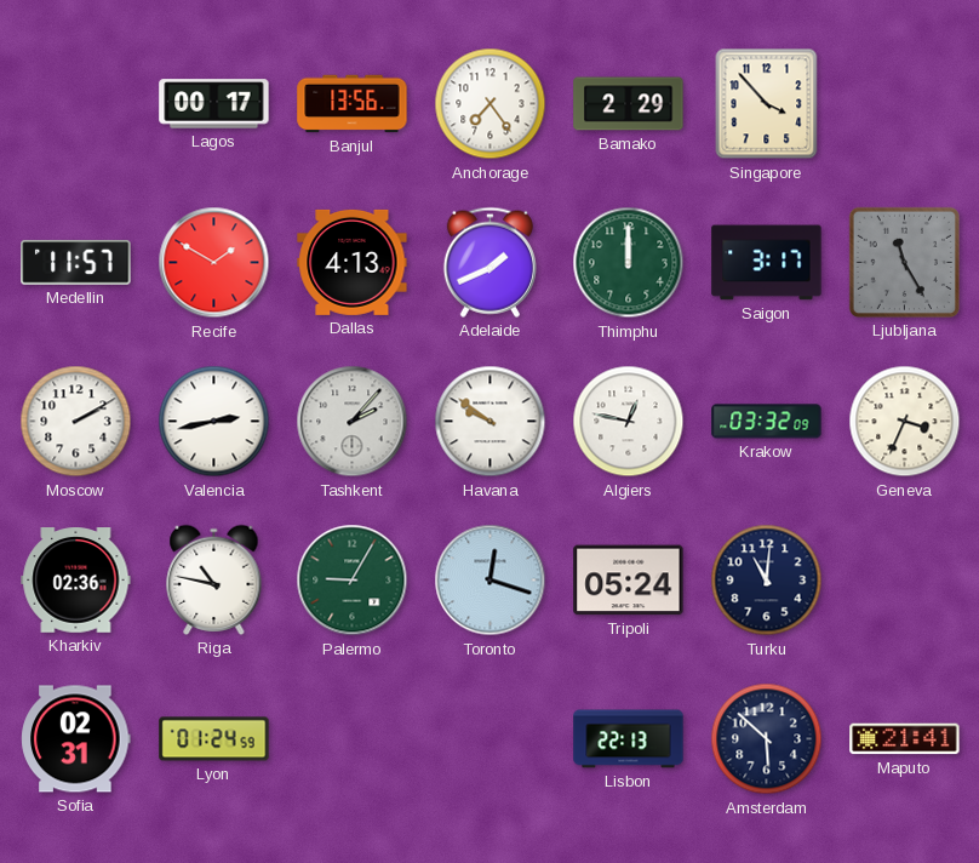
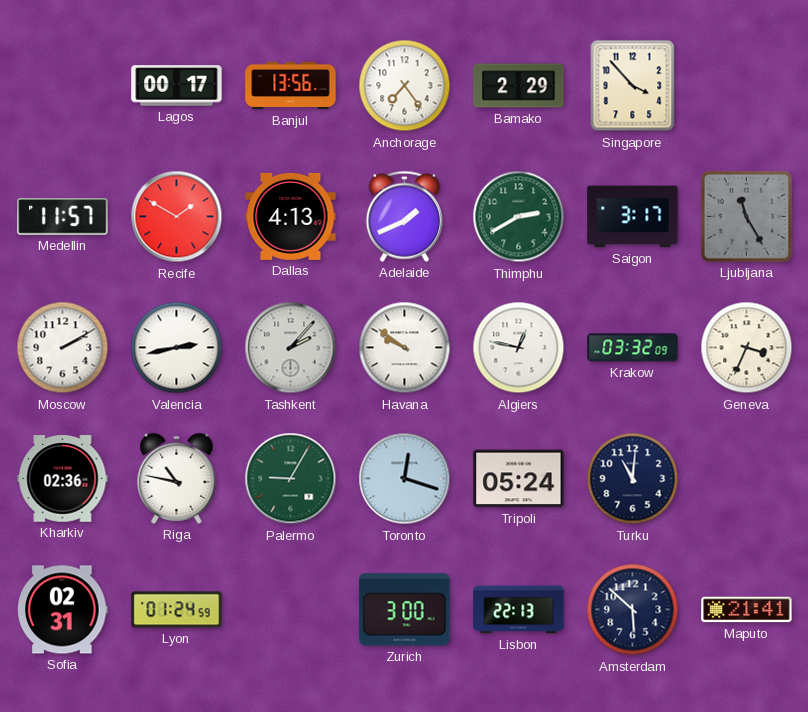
Thimphu: 12:00 -> 2:40 (519, 217)
Zurich: none -> 3:00 (405, 610)
